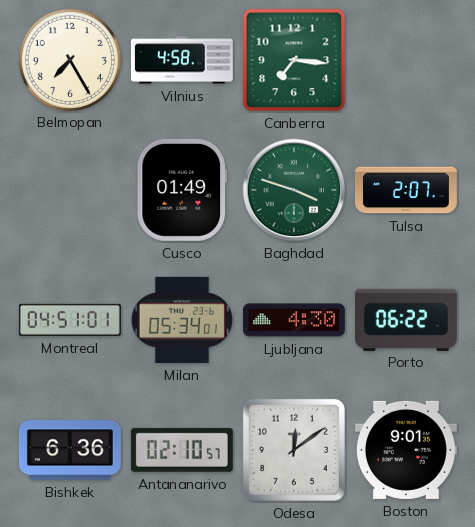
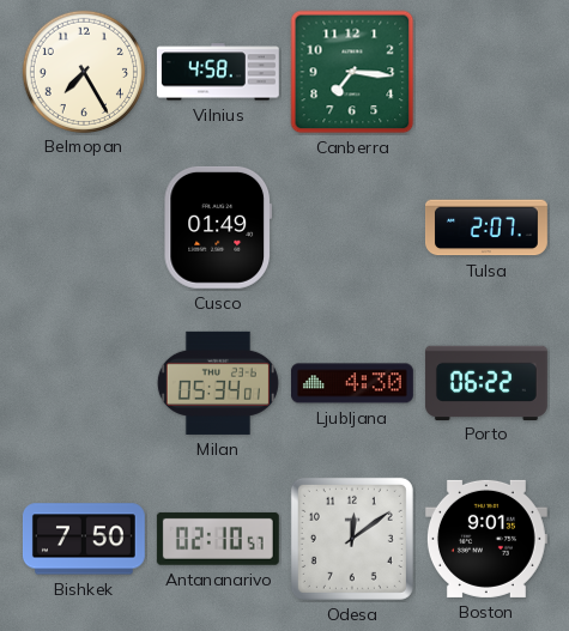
Baghdad: 3:48 -> none (294, 190)
Montreal: 04:51 -> none (70, 320)
Bishkek: 6:36 -> 7:50 (84, 539)
